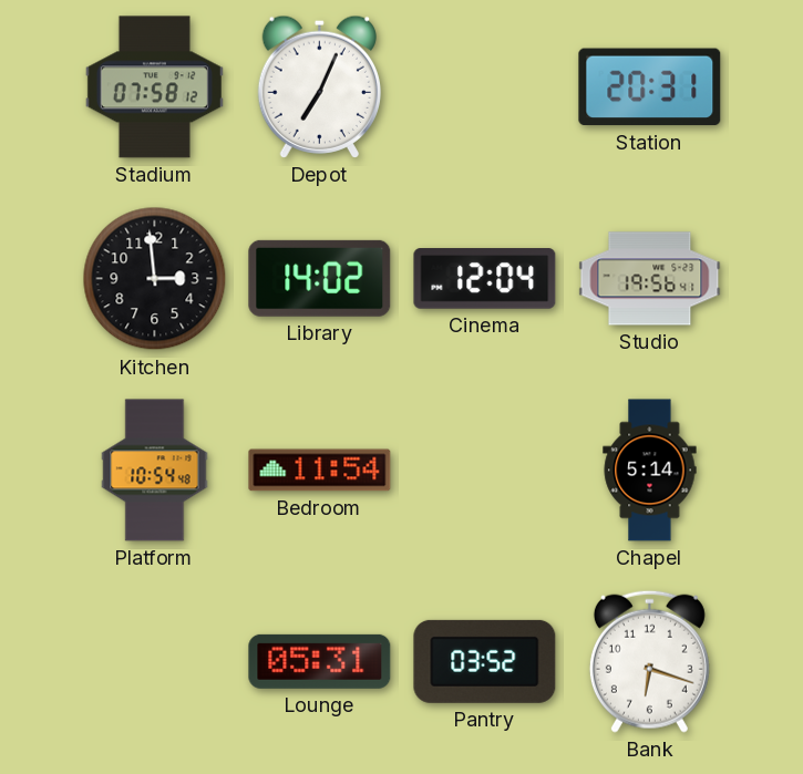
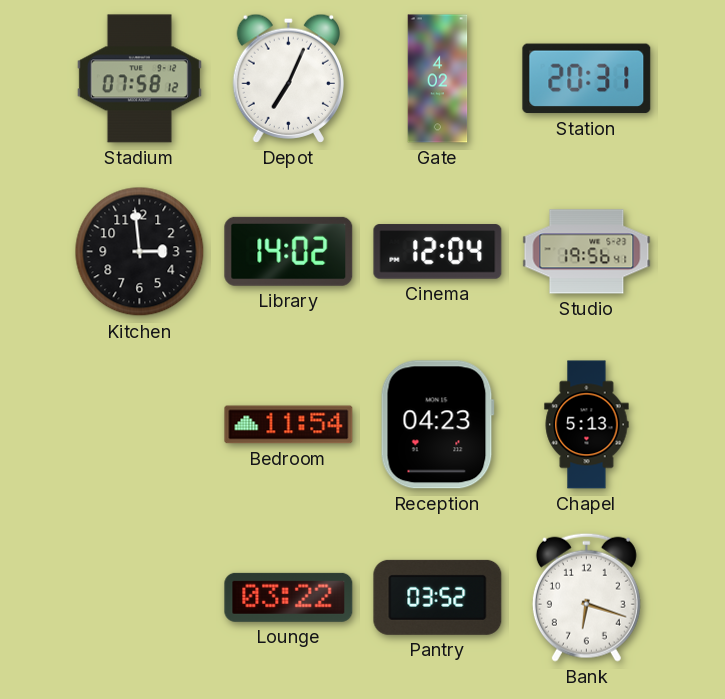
Gate: none -> 4:02 (438, 79)
Platform: 10:54 -> none (155, 471)
Reception: none -> 04:23 (437, 425)
Chapel: 5:14 -> 5:13 (587, 425)
Lounge: 05:31 -> 03:22 (289, 597)
